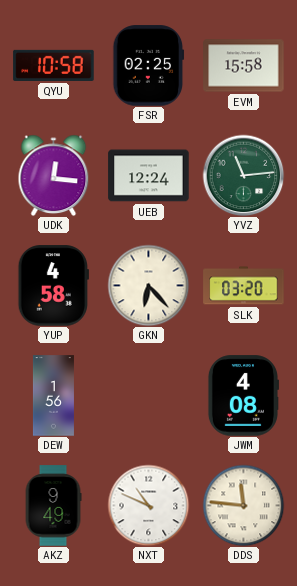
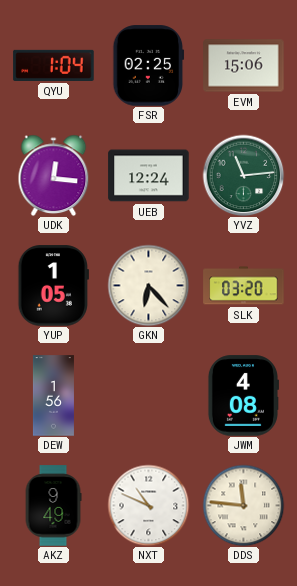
QYU: 10:58 -> 1:04 (54, 65)
EVM: 15:58 -> 15:06 (244, 66)
YUP: 4:58 -> 1:05 (53, 286)
